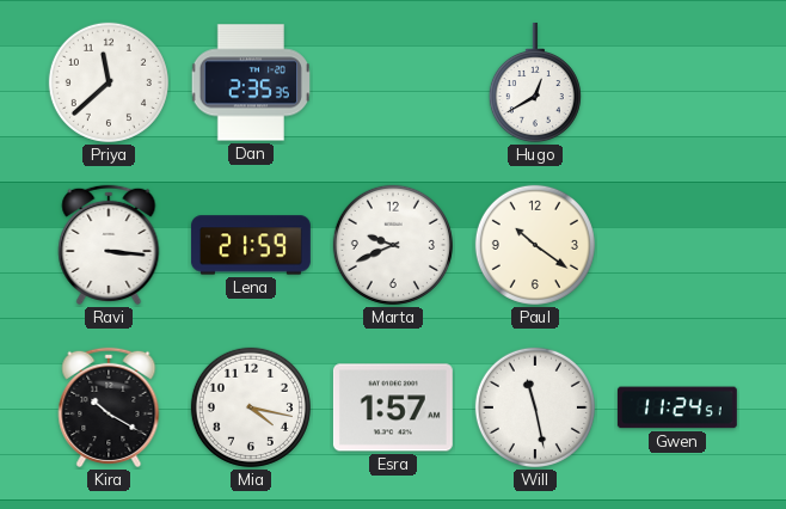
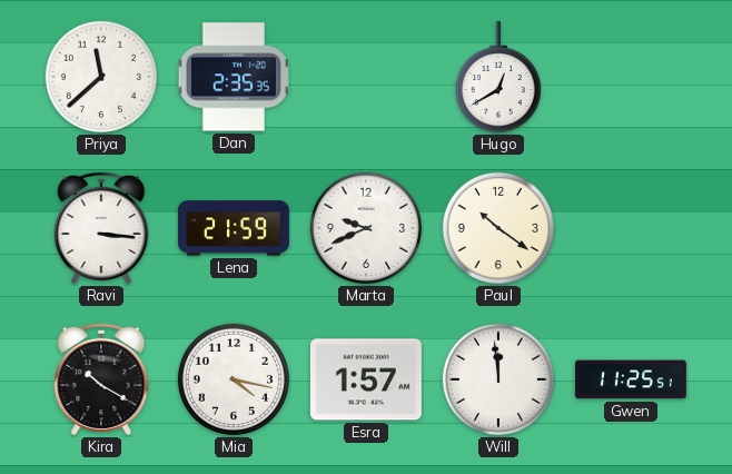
Will: 11:28 -> 11:59 (498, 379)
Gwen: 11:24 -> 11:25 (631, 379)
